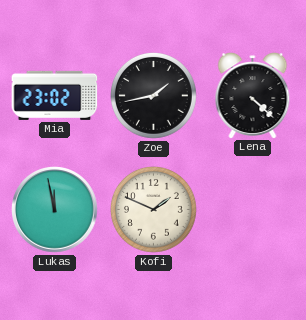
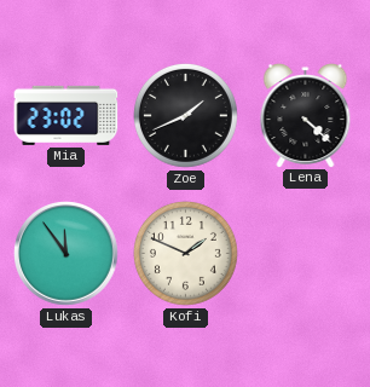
Zoe: 1:43 -> 1:41 (186, 116)
Lukas: 11:58 -> 11:54 (67, 254)
